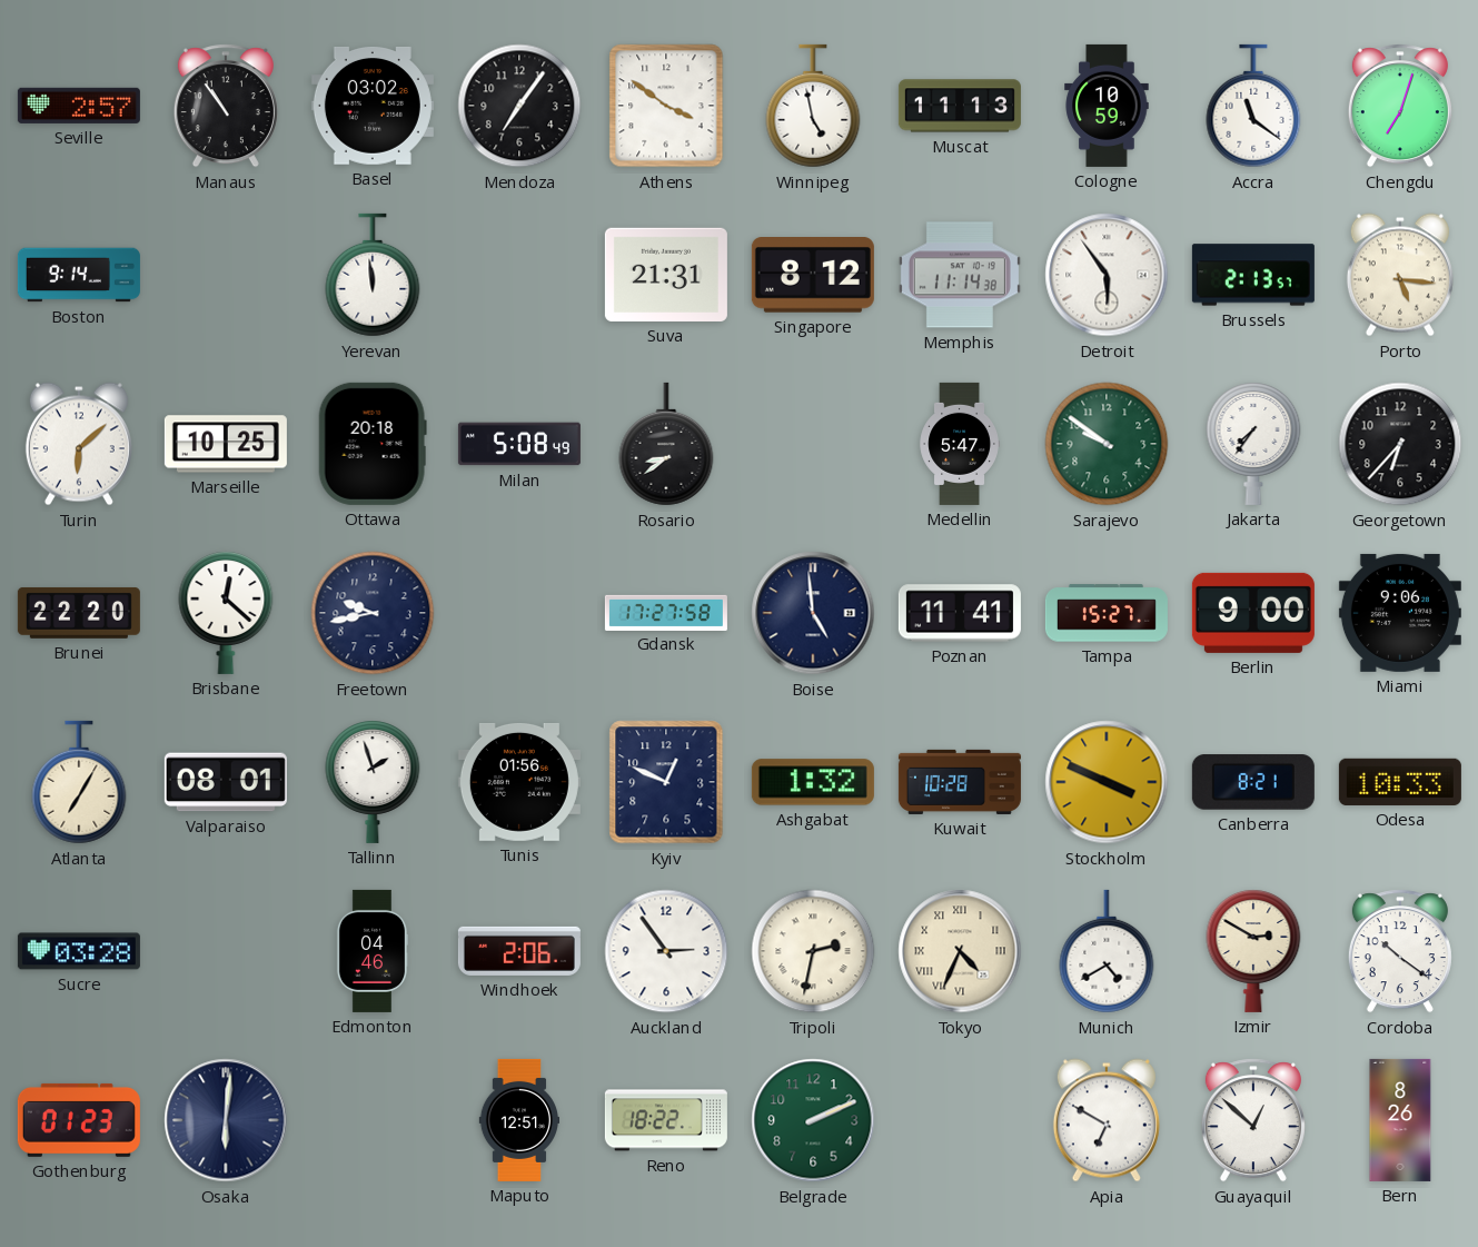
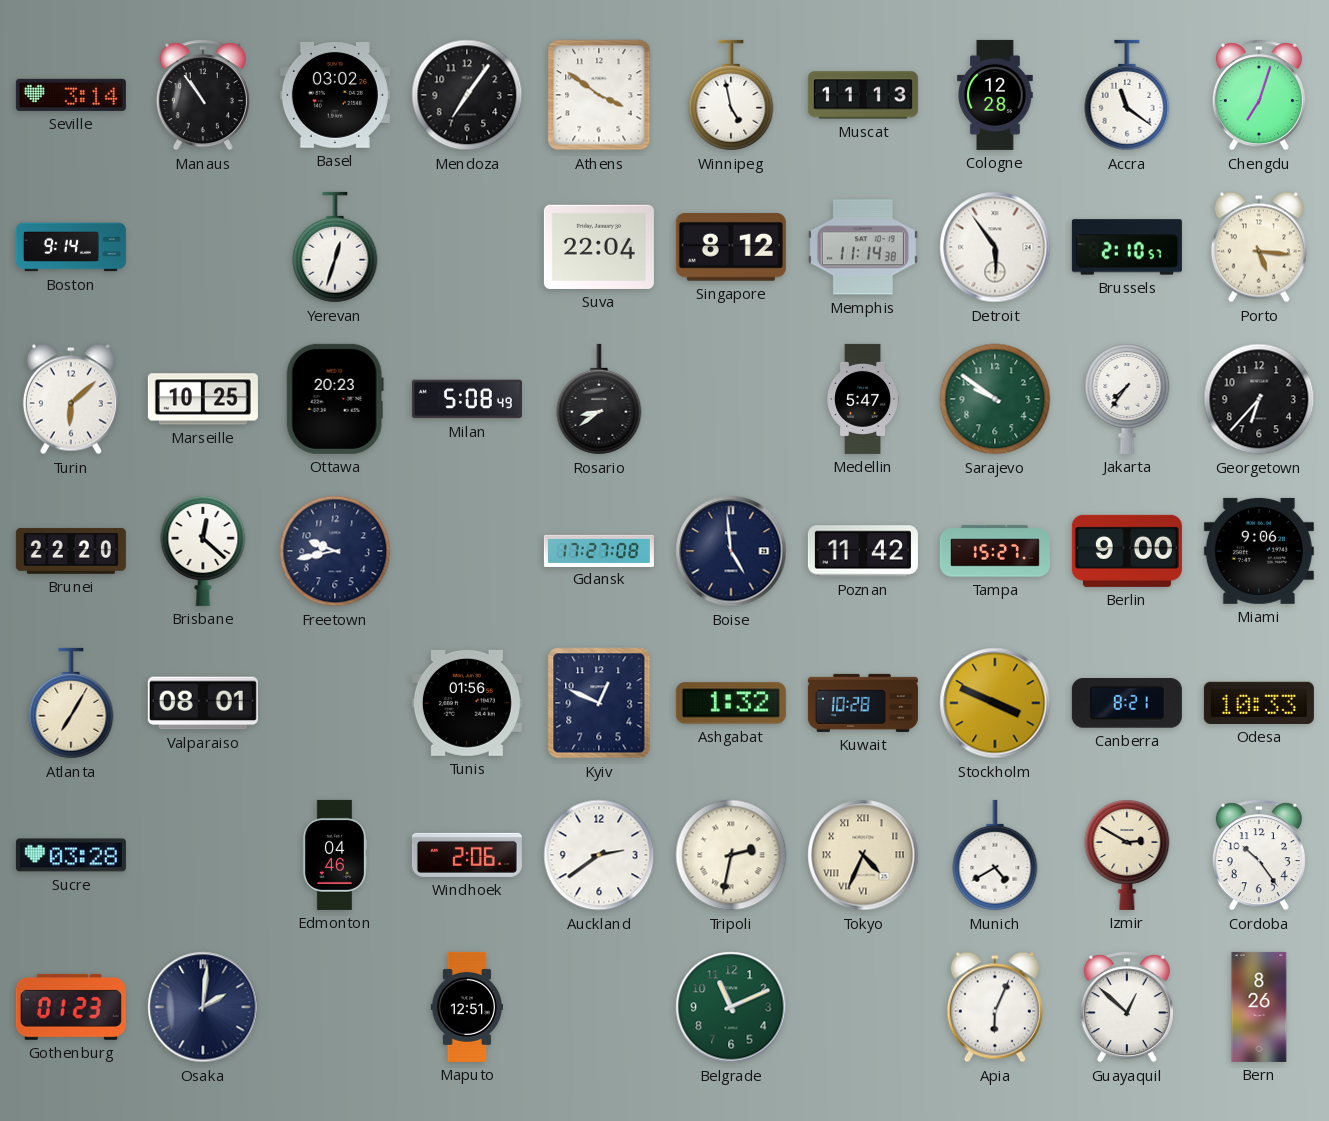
Seville: 2:57 -> 3:14 (71, 95)
Cologne: 10:59 -> 12:28 (995, 95)
Yerevan: 11:59 -> 12:33 (335, 247)
Suva: 21:31 -> 22:04 (599, 247)
Brussels: 2:13 -> 2:10 (1127, 247)
Ottawa: 20:18 -> 20:23 (335, 399)
Gdansk: 17:27:58 -> 17:27:08 (599, 550)
Poznan: 11:41 -> 11:42 (863, 551)
Tallinn: 1:57 -> none (373, 782)
Auckland: 2:54 -> 2:39 (599, 855)
Cordoba: 10:21 -> 10:24 (1259, 855)
Osaka: 6:01 -> 2:01 (203, 1007)
Reno: 18:22 -> none (666, 1120)
Belgrade: 2:11 -> 11:11 (731, 1007)
Apia: 6:50 -> 6:04 (995, 1007)
